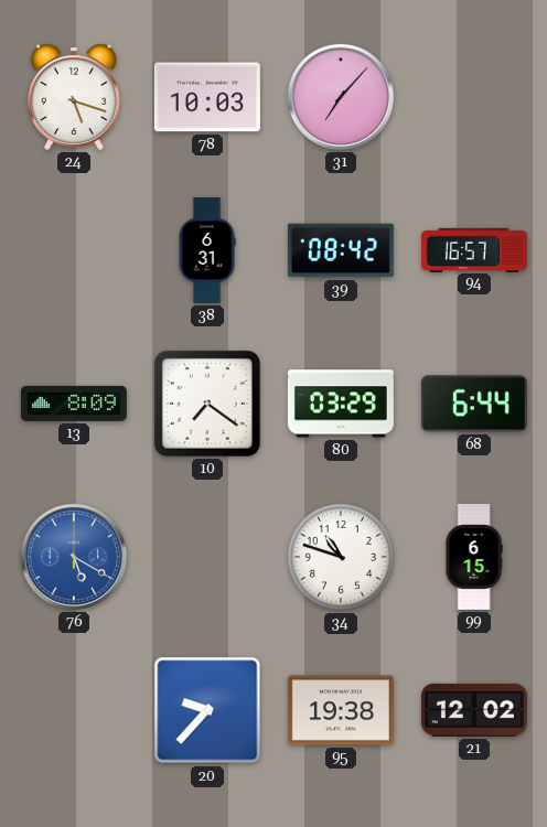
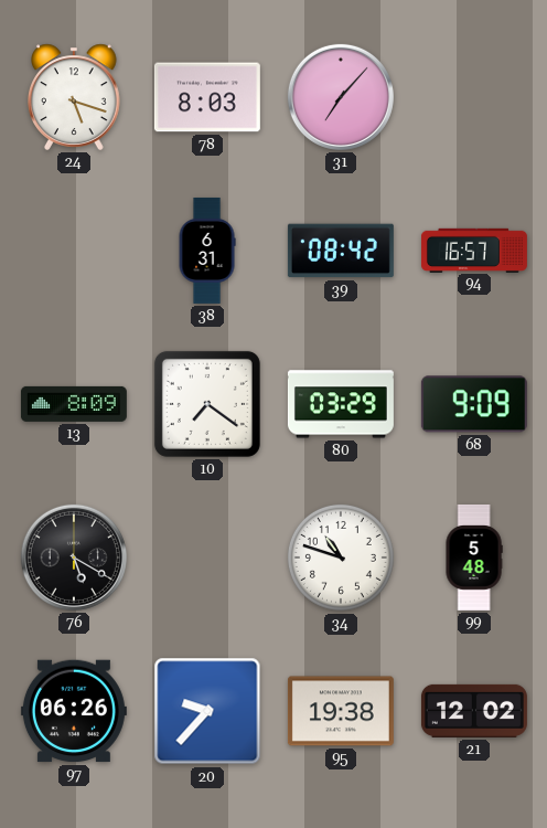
78: 10:03 -> 8:03 (207, 97)
68: 6:44 -> 9:09 (474, 404)
76 dial: blue -> black (74, 558)
99: 6:15 -> 5:48 (474, 558)
97: none -> 06:26 (74, 711)
